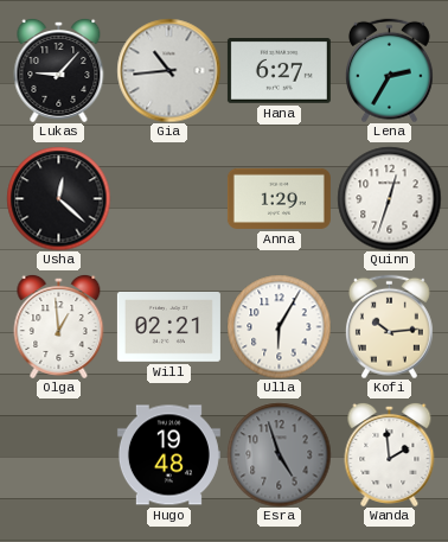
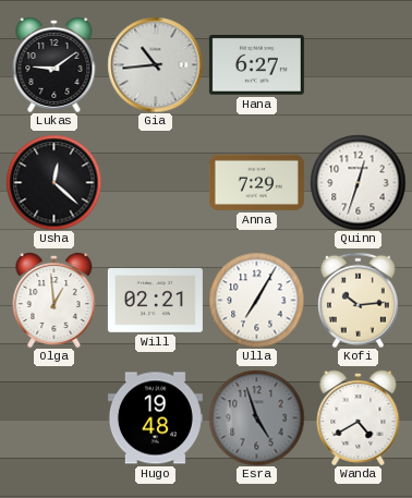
Lukas: 9:07 -> 9:09 (54, 64)
Lena: 2:35 -> none (389, 70)
Anna: 1:29 -> 7:29 (256, 182)
Ulla: 6:05 -> 7:05 (256, 300)
Wanda: 1:59 -> 4:40 (359, 417)
